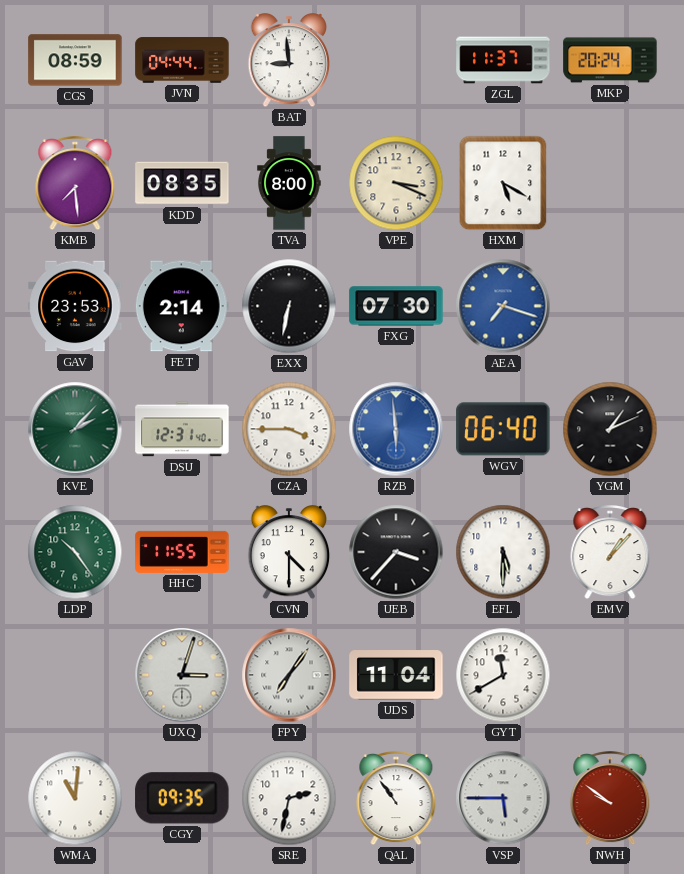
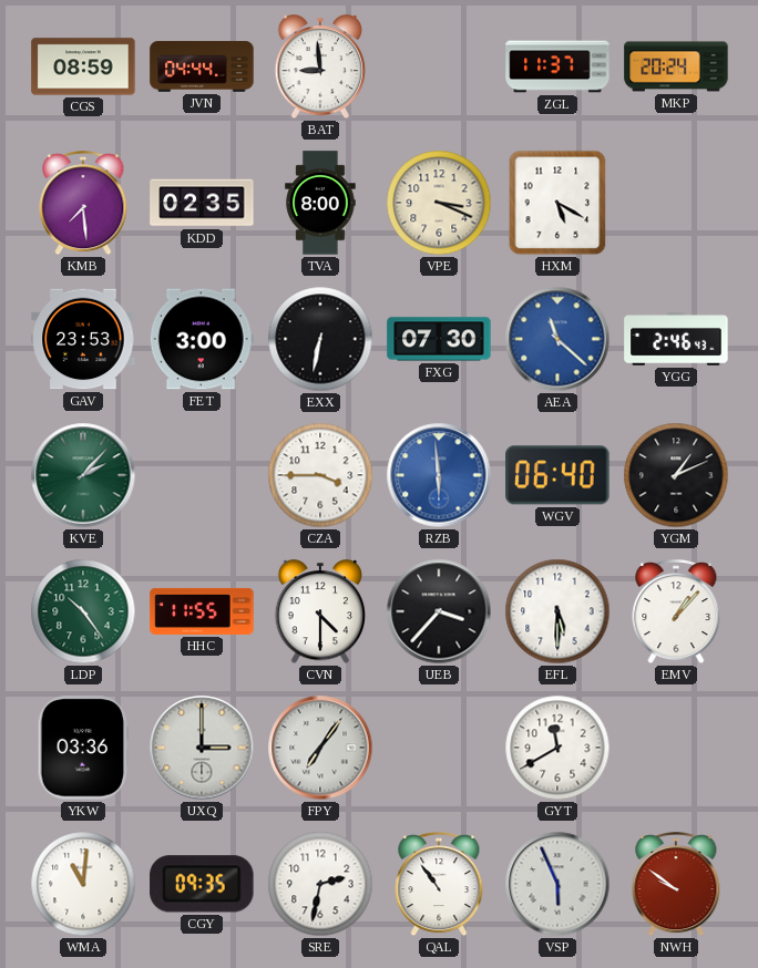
KDD: 08:35 -> 02:35 (202, 203)
FET: 2:14 -> 3:00 (202, 339)
AEA: 7:18 -> 11:22 (557, 339)
YGG: none -> 2:46 (676, 340)
DSU: 12:31 -> none (182, 429)
YKW: none -> 03:36 (82, 748)
UXQ: 3:03 -> 3:00 (202, 748)
UDS: 11:04 -> none (396, 675)
VSP: 5:45 -> 5:56 (557, 884)
